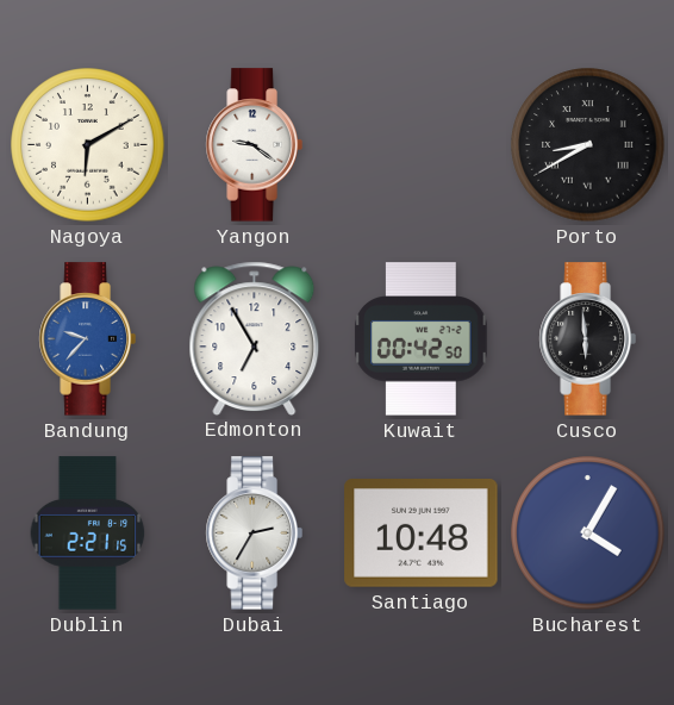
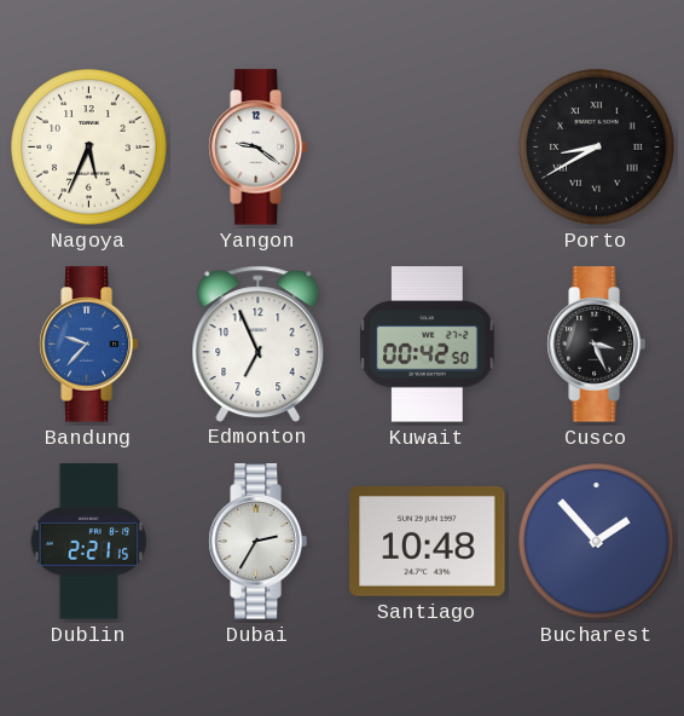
Nagoya: 6:10 -> 5:34 (89, 148)
Edmonton: 6:55 -> 6:56 (259, 343)
Cusco: 5:59 -> 3:26 (596, 345)
Bucharest: 4:05 -> 1:53 (597, 542)
